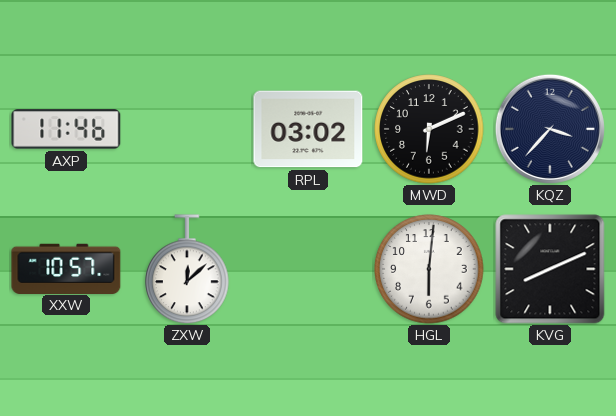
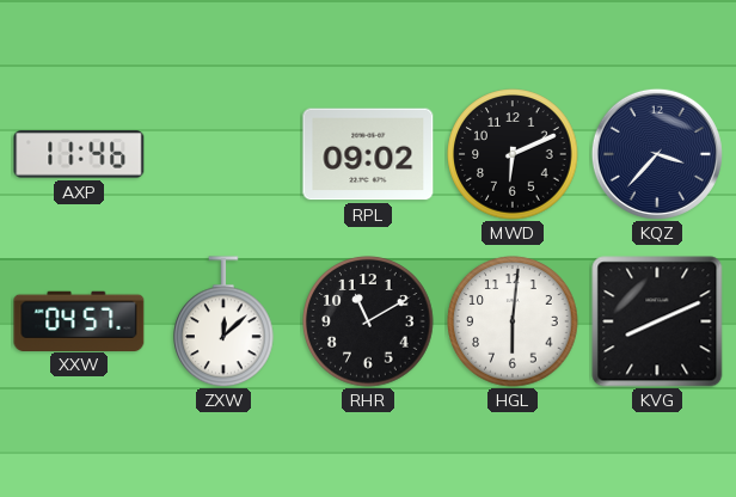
RPL: 03:02 -> 09:02 (368, 154)
XXW: 10:57 -> 04:57 (79, 320)
RHR: none -> 11:10 (368, 321)
